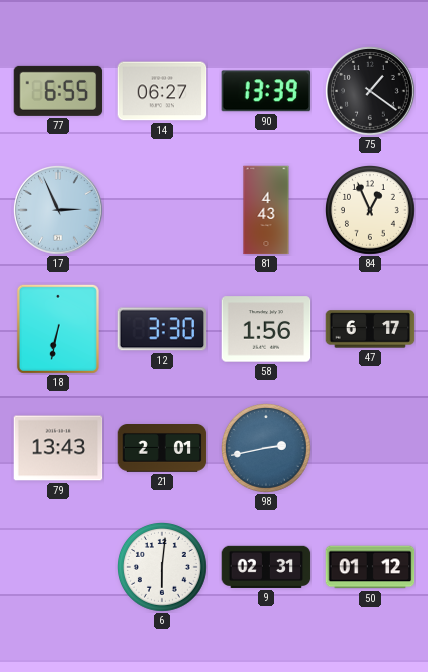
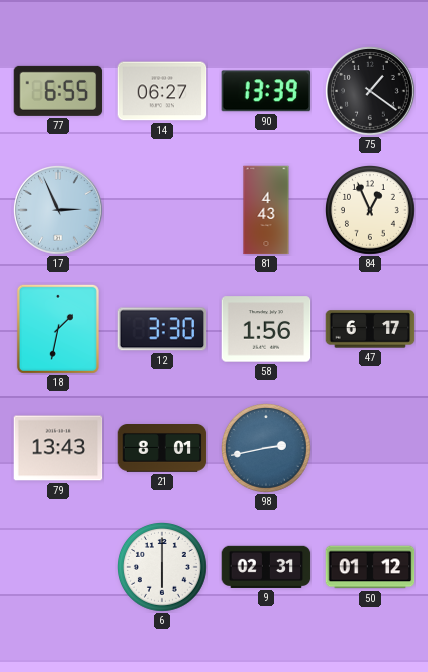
18: 6:32 -> 1:32 (58, 329)
21: 2:01 -> 8:01 (162, 449)
6: 6:01 -> 6:00 (163, 568)
